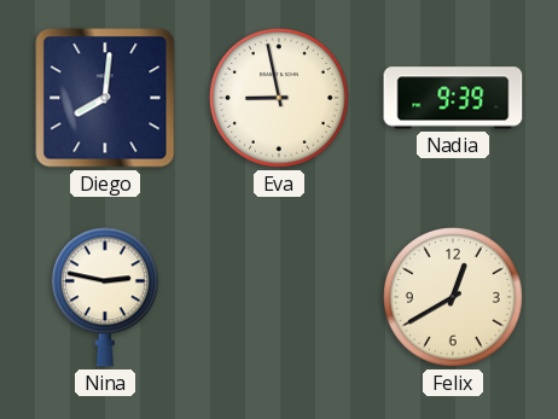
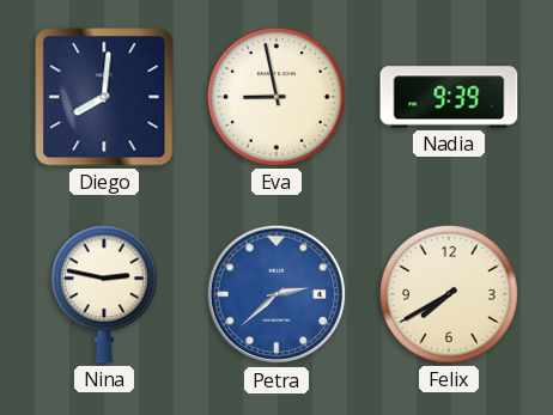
Petra: none -> 2:38 (276, 294)
Felix: 12:40 -> 7:40 (450, 295)
